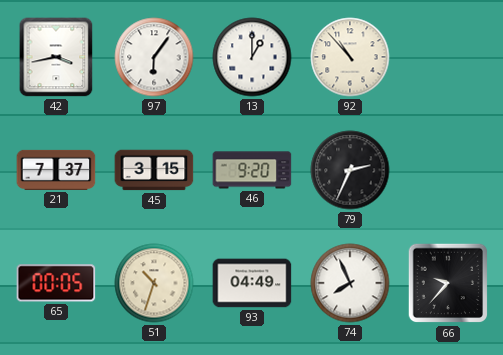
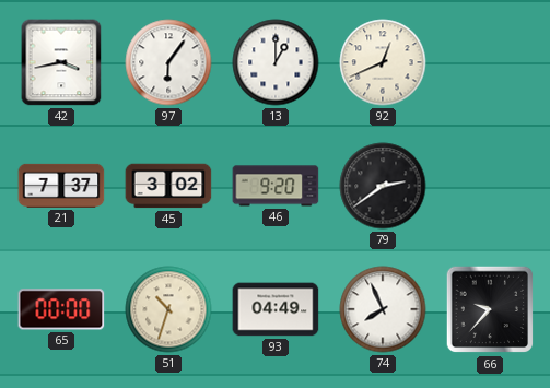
92: 10:53 -> 12:41 (383, 62)
45: 3:15 -> 3:02 (168, 186)
79: 2:34 -> 2:39 (383, 186)
65: 00:05 -> 00:00 (61, 309)
